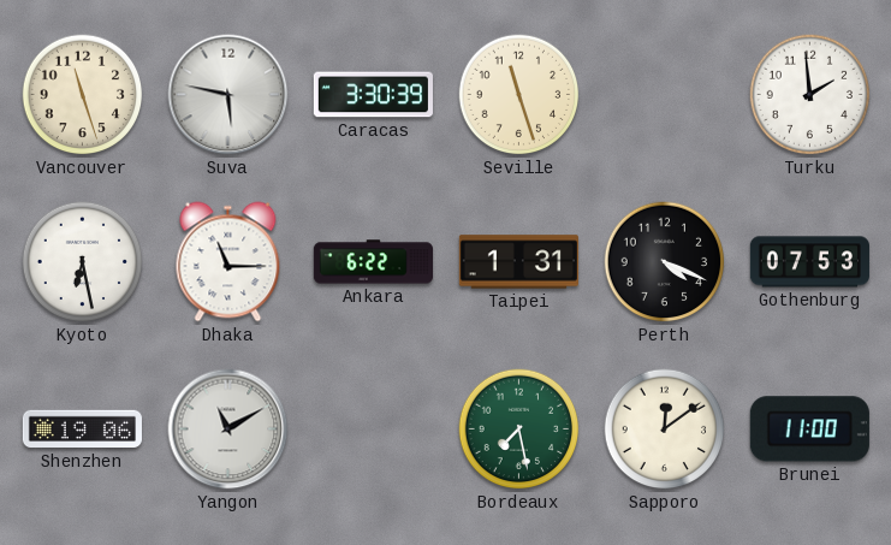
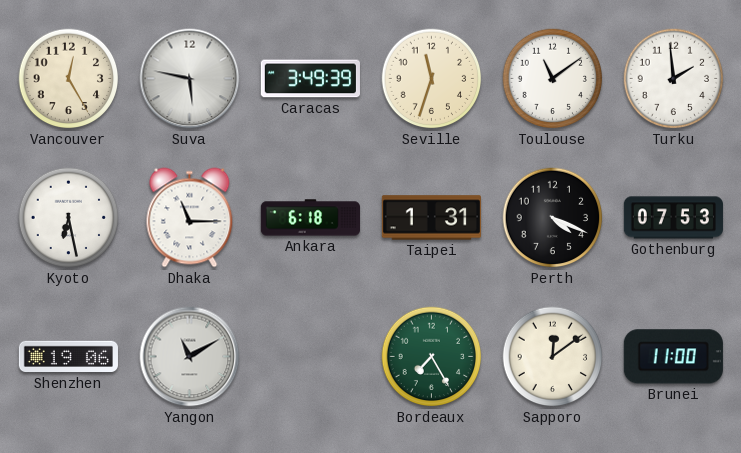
Vancouver: 11:27 -> 12:25 (69, 79)
Caracas: 3:30 -> 3:49 (310, 79)
Seville: 11:27 -> 11:33 (432, 79)
Toulouse: none -> 11:09 (553, 79)
Ankara: 6:22 -> 6:18 (310, 218)
Bordeaux: 7:28 -> 7:25 (432, 357)
